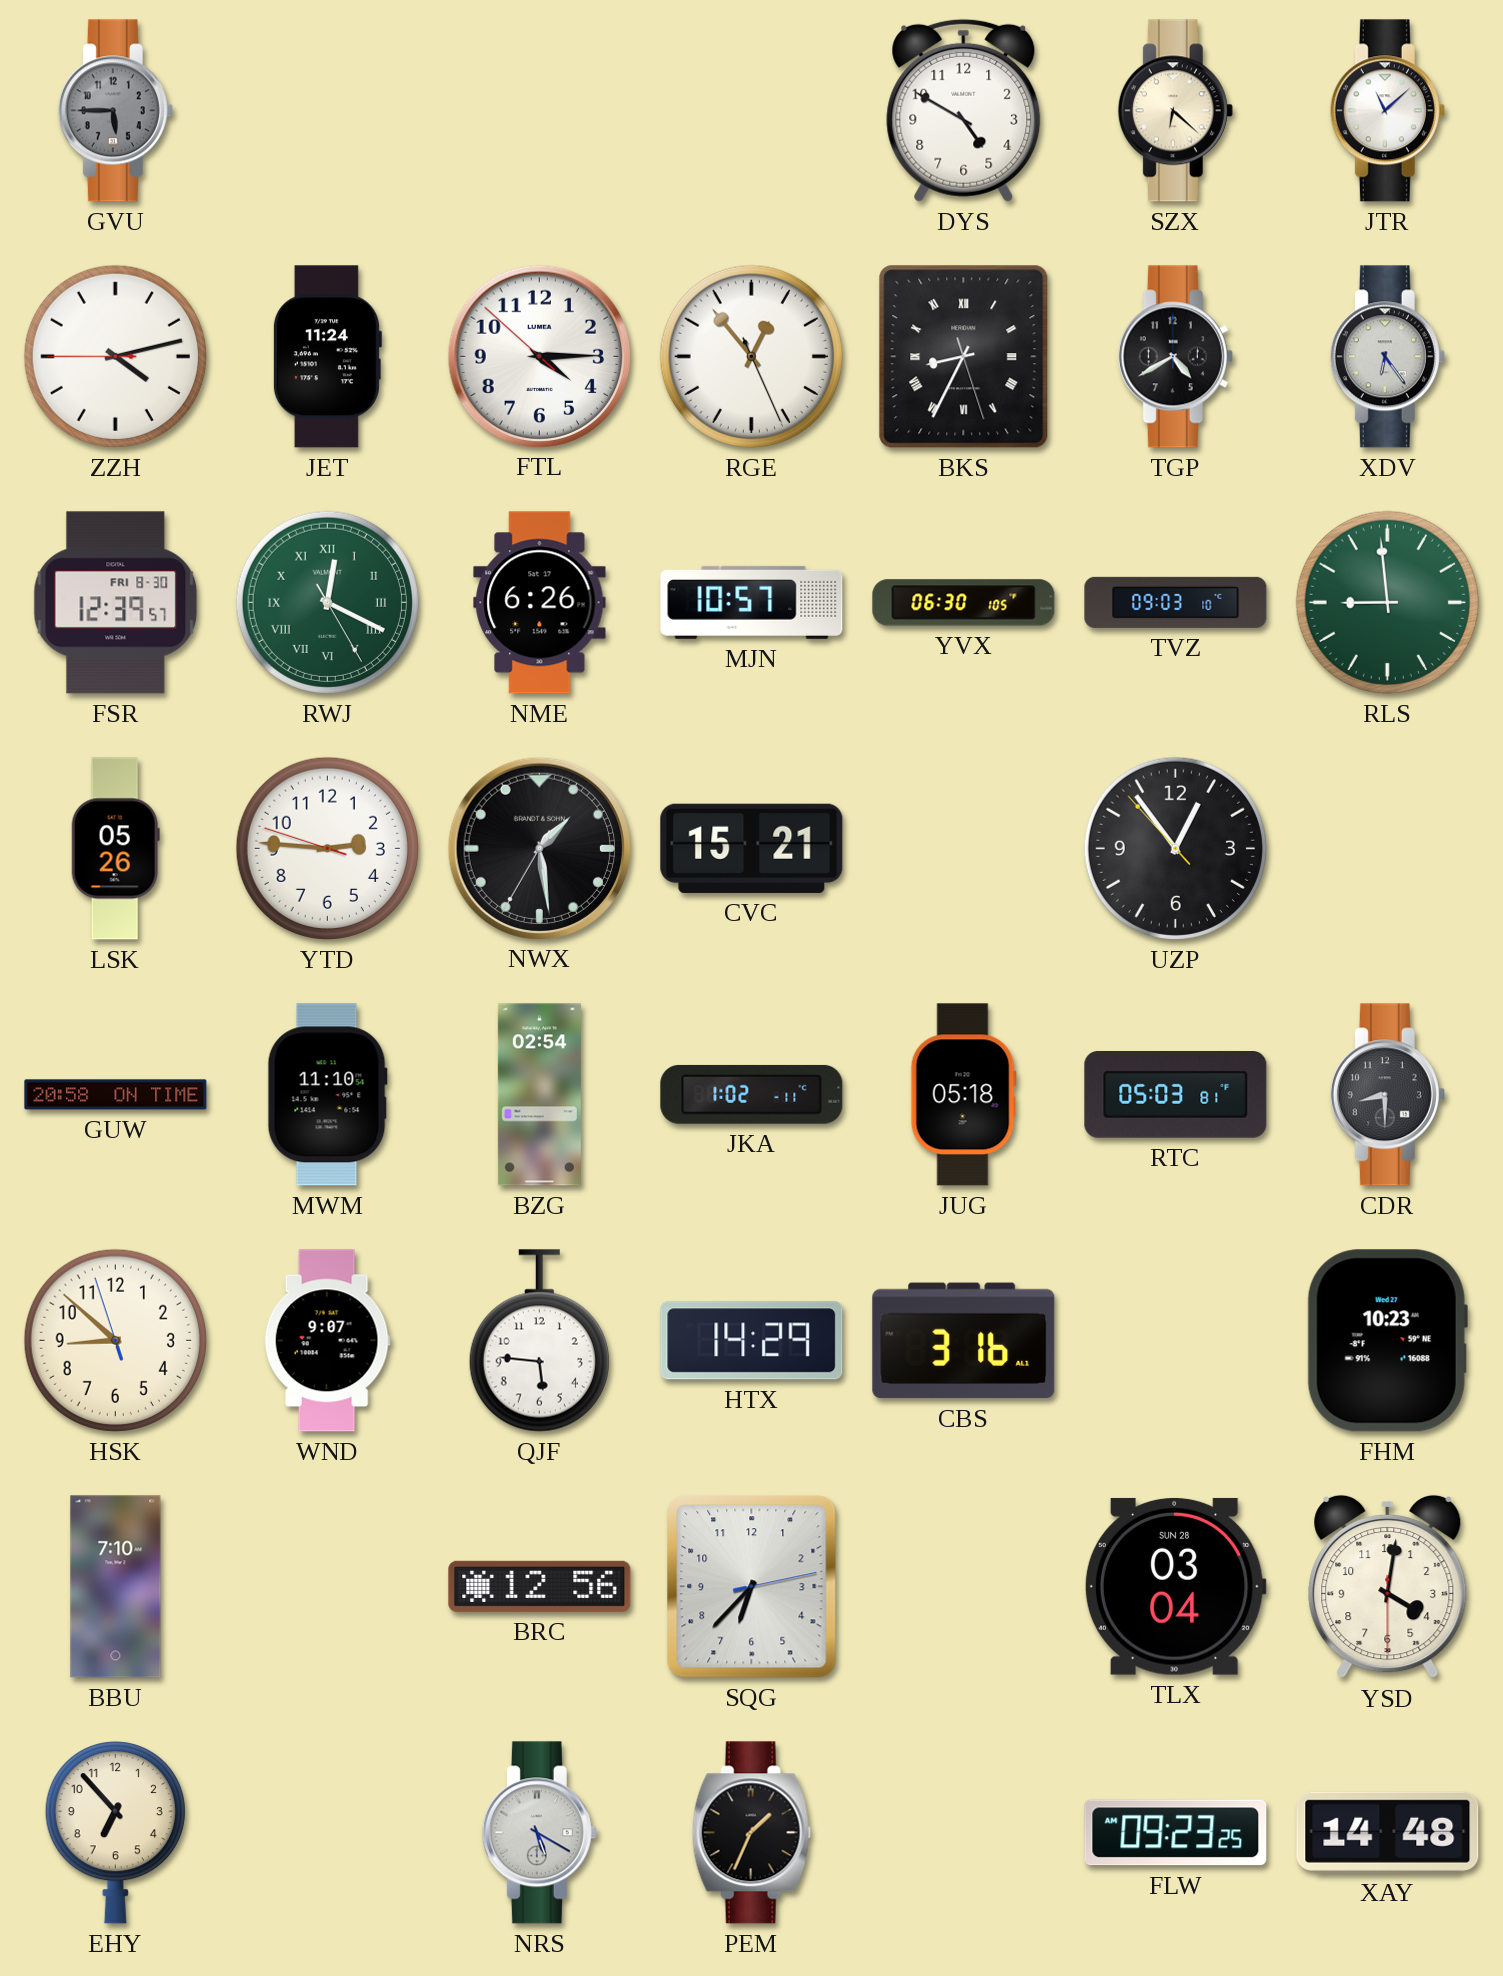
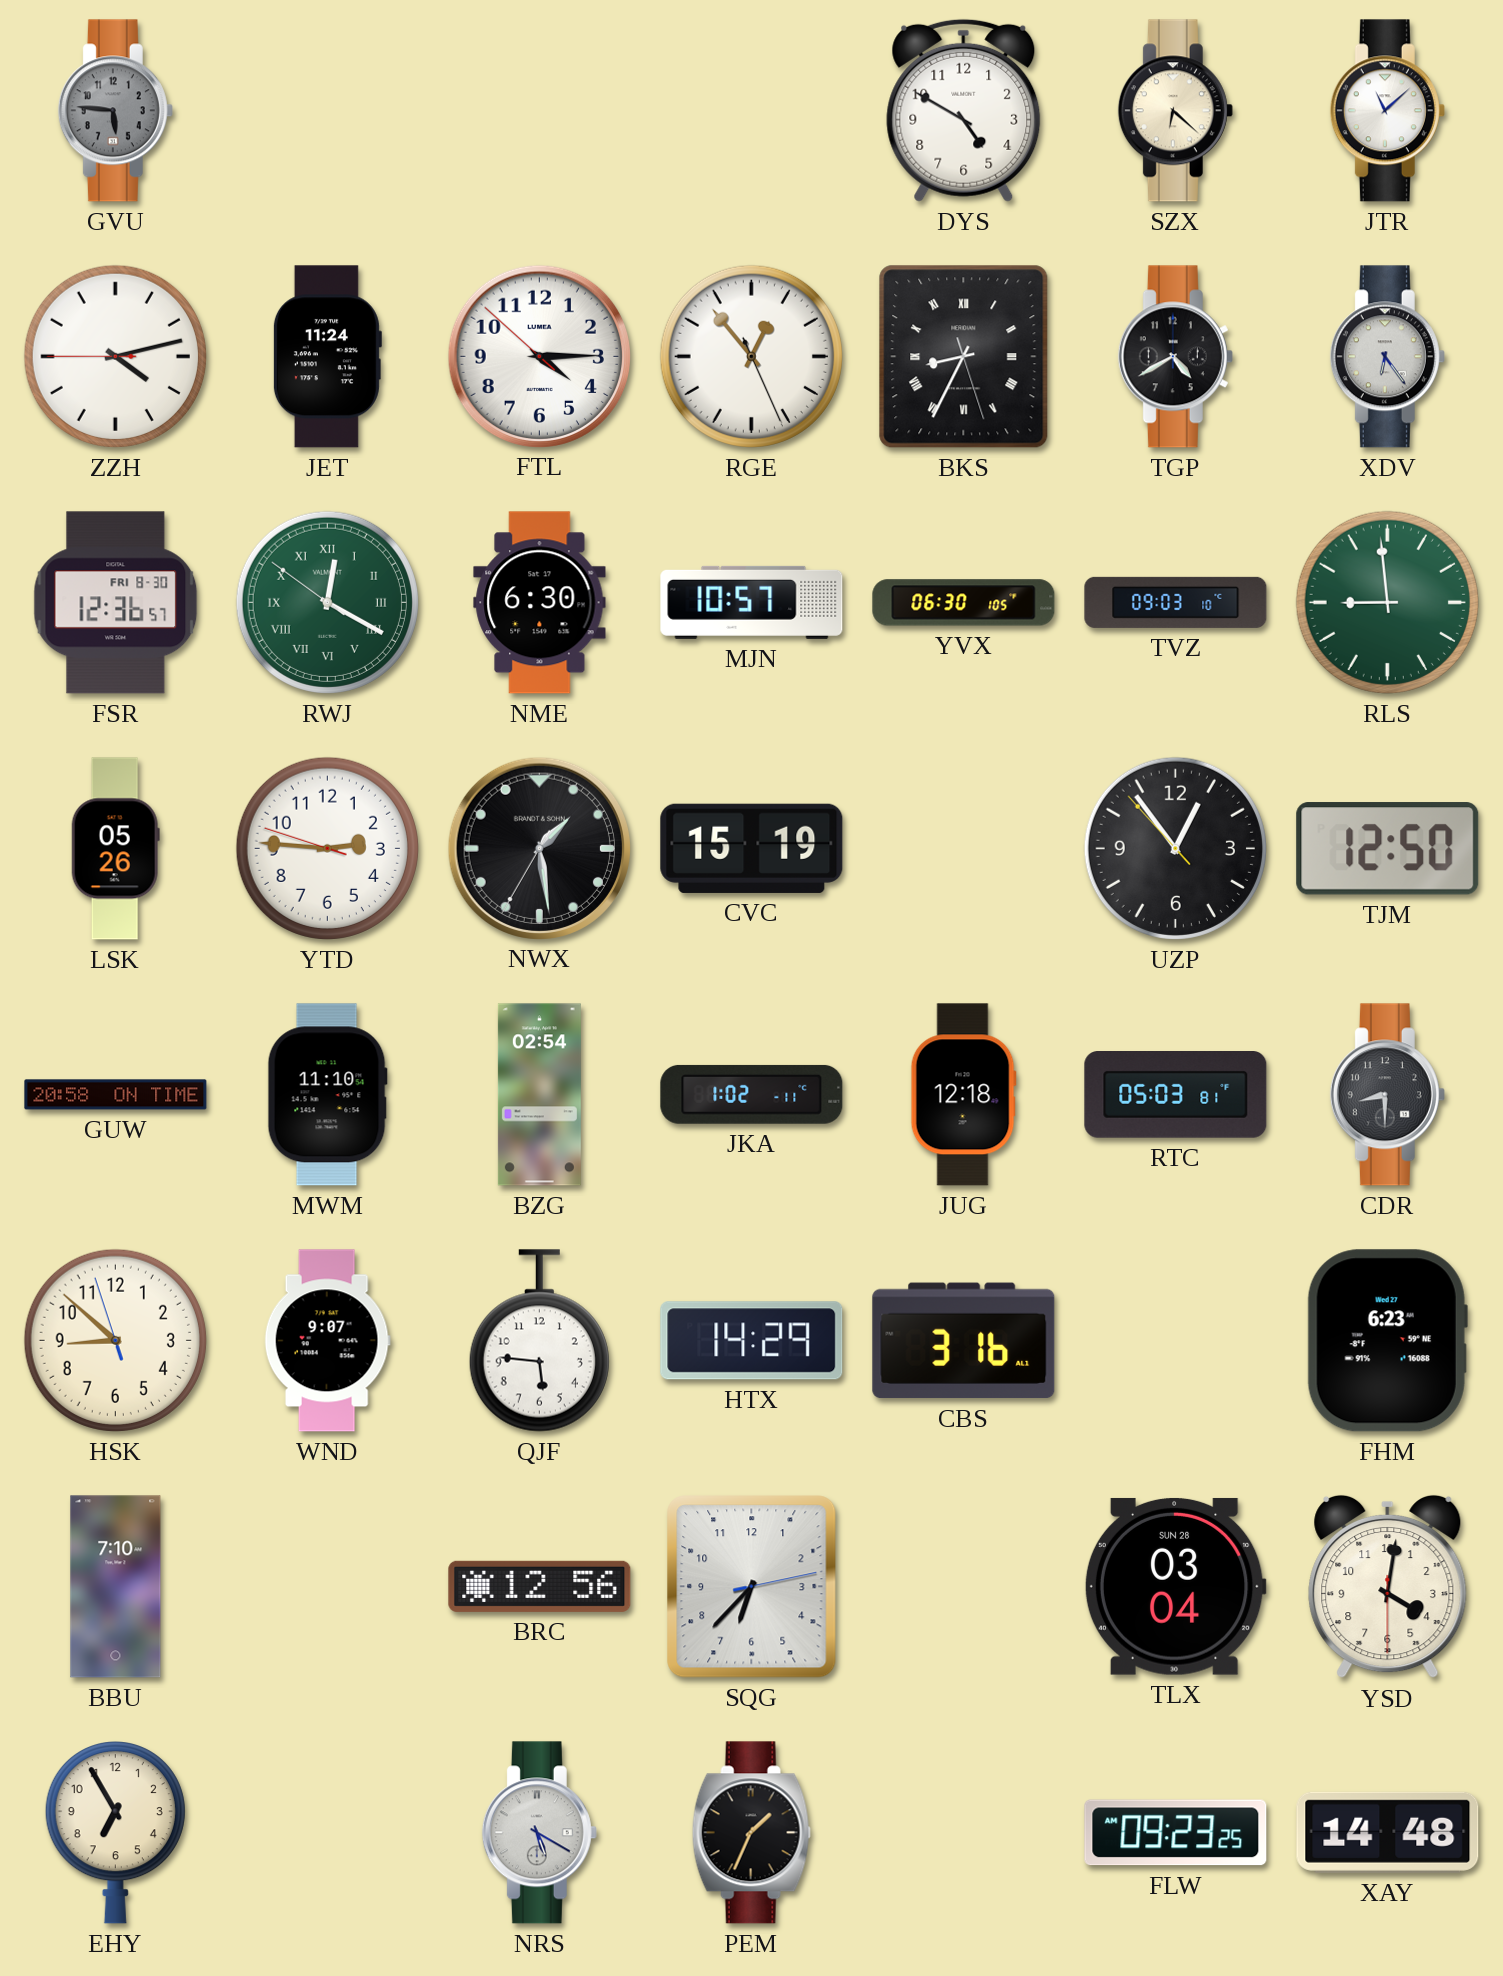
GVU: 5:45 -> 5:46 (115, 111)
FSR: 12:39 -> 12:36 (116, 603)
RWJ: 12:19:25 -> 12:19:51 (327, 602)
NME: 6:26 -> 6:30 (540, 603)
CVC: 15:21 -> 15:19 (752, 848)
TJM: none -> 12:50 (1388, 849)
JUG: 05:18 -> 12:18 (963, 1095)
FHM: 10:23 -> 6:23 (1387, 1341)
EHY: 6:53 -> 6:55 (115, 1833)
